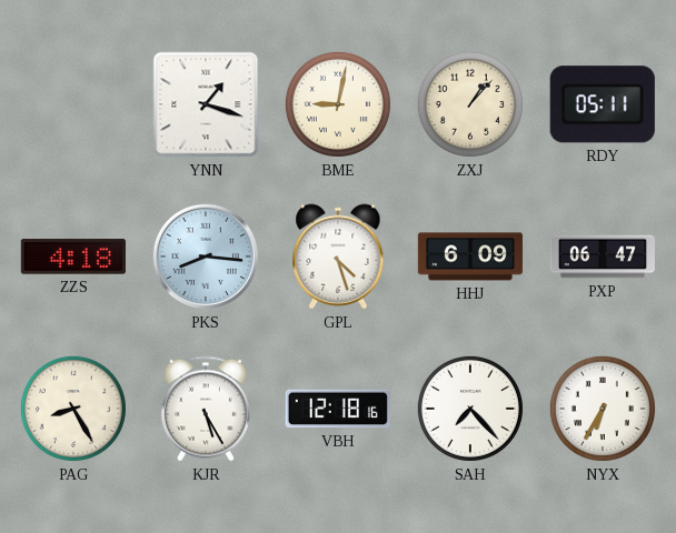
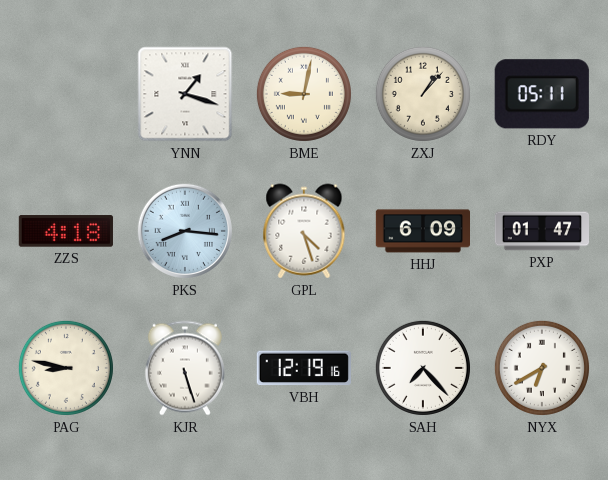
PXP: 06:47 -> 01:47 (541, 231)
PAG: 8:25 -> 8:47 (66, 368)
KJR: 5:25 -> 5:27 (185, 368)
VBH: 12:18 -> 12:19 (304, 368)
NYX: 6:35 -> 6:40 (542, 368)
